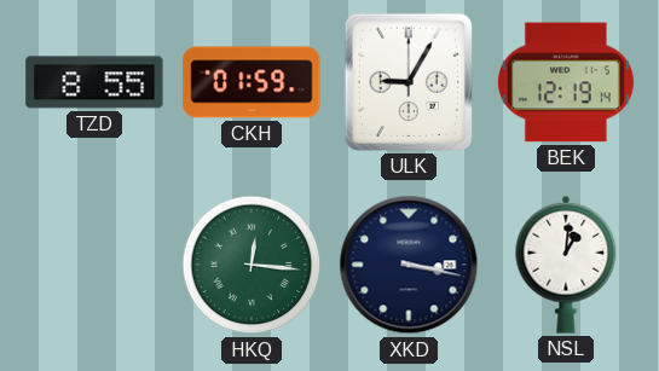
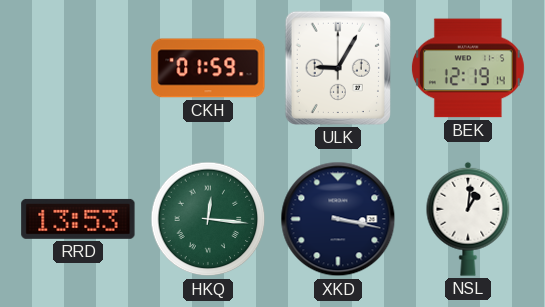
TZD: 8:55 -> none (94, 82)
RRD: none -> 13:53 (78, 219)
